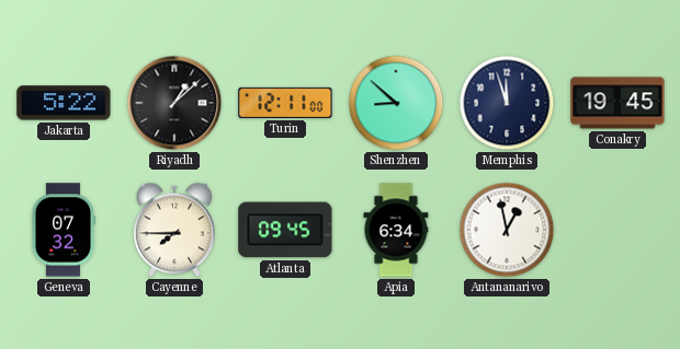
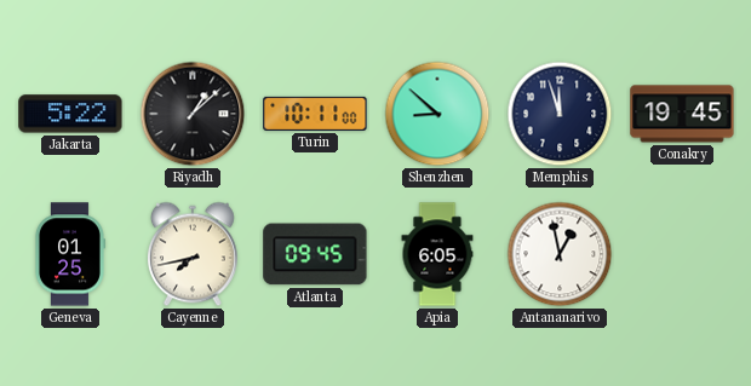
Turin: 12:11 -> 10:11 (315, 114)
Geneva: 07:32 -> 01:25 (69, 254)
Cayenne: 7:45 -> 7:43 (193, 254)
Apia: 6:34 -> 6:05 (437, 254)
